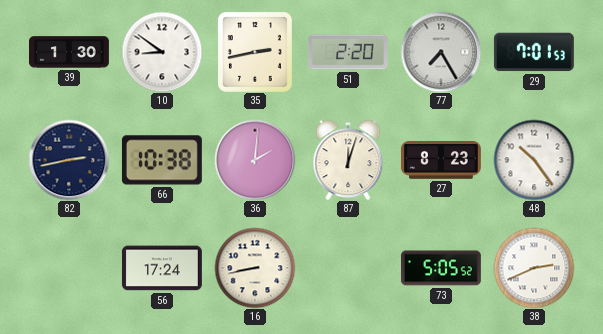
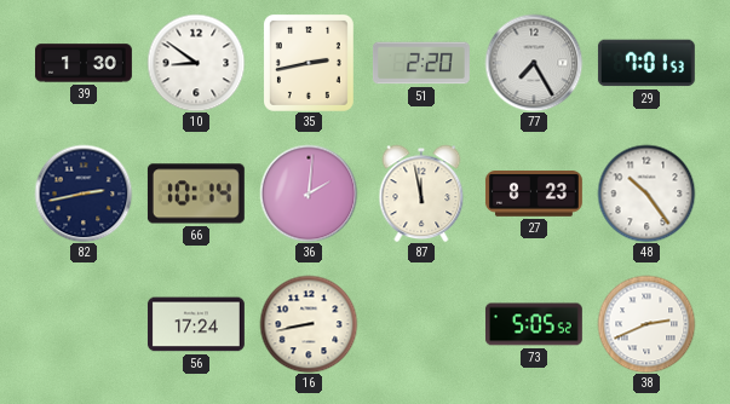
66: 10:38 -> 10:14 (196, 194)
87: 12:03 -> 11:58 (421, 194)
